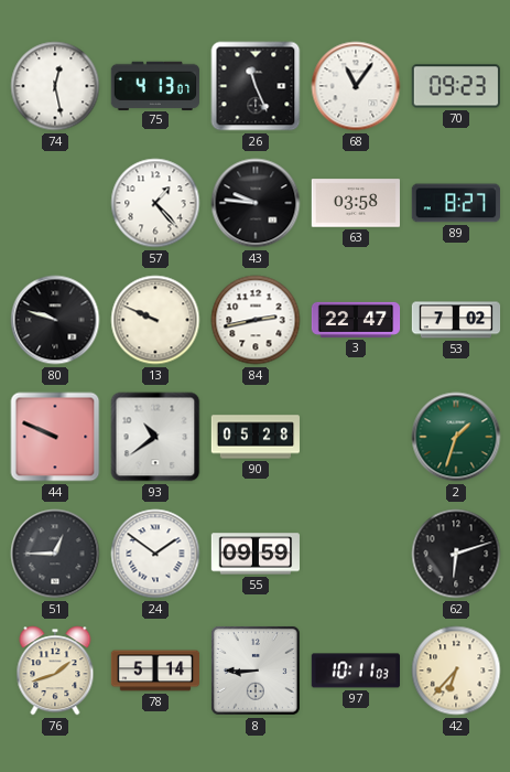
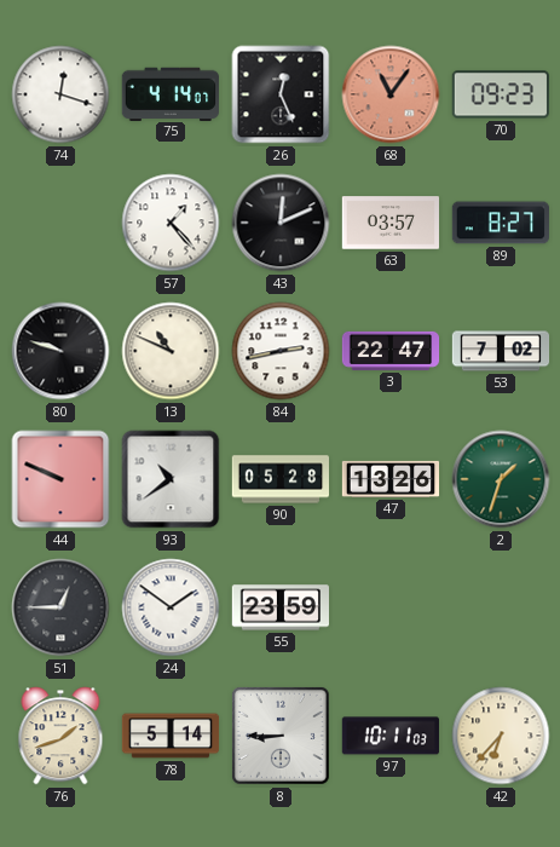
74: 12:28 -> 12:18 (60, 94)
75: 4:13 -> 4:14 (169, 93)
26: 11:26 -> 12:26 (281, 94)
68 dial: white -> salmon (391, 94)
43: 9:46 -> 12:11 (281, 223)
63: 03:58 -> 03:57 (389, 223)
13: 9:49 -> 10:49 (171, 351)
47: none -> 13:26 (391, 479)
55: 09:59 -> 23:59 (279, 607)
62: 6:12 -> none (456, 554)
